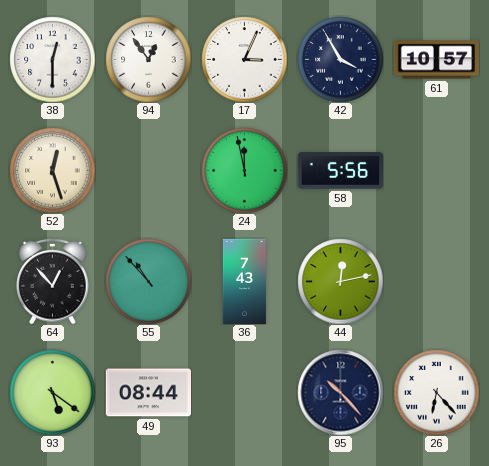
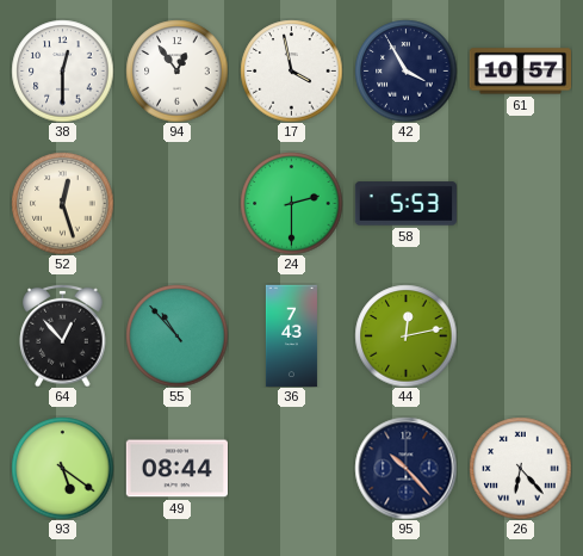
17: 3:04 -> 3:58 (291, 70)
24: 11:58 -> 2:30 (291, 203)
58: 5:56 -> 5:53 (405, 204)
